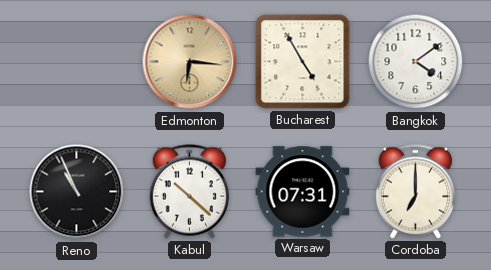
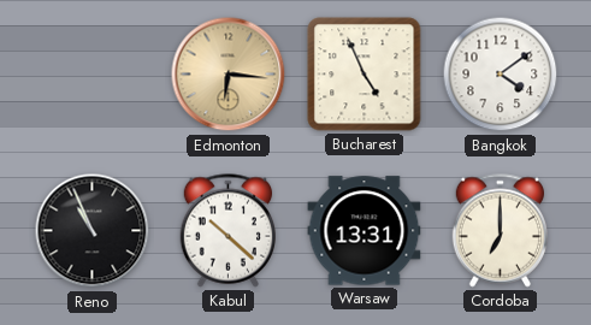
Bucharest: 4:55 -> 4:56 (365, 75)
Warsaw: 07:31 -> 13:31 (365, 231)
